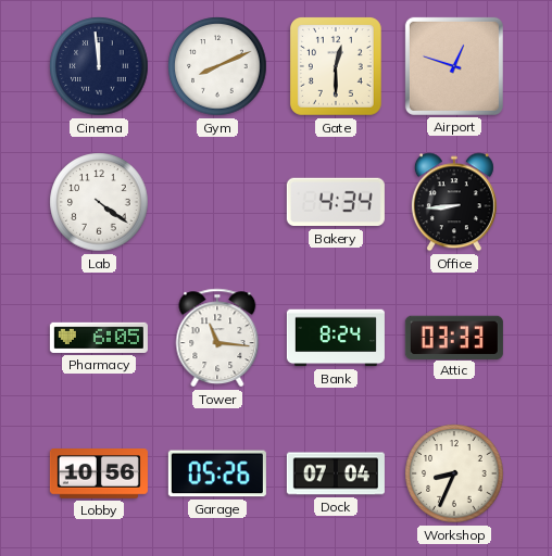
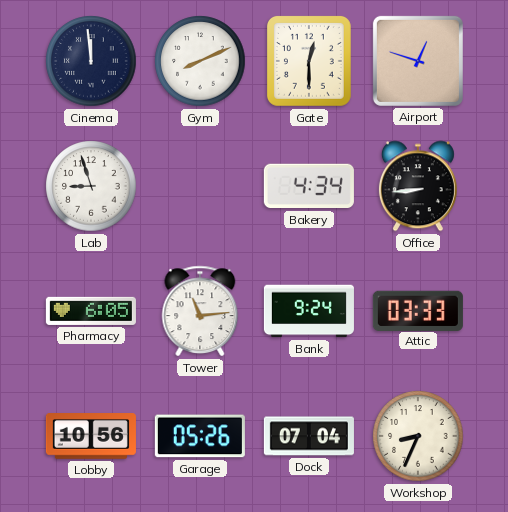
Lab: 4:21 -> 8:57 (91, 186)
Tower: 11:16 -> 11:14 (200, 311)
Bank: 8:24 -> 9:24 (309, 311)
